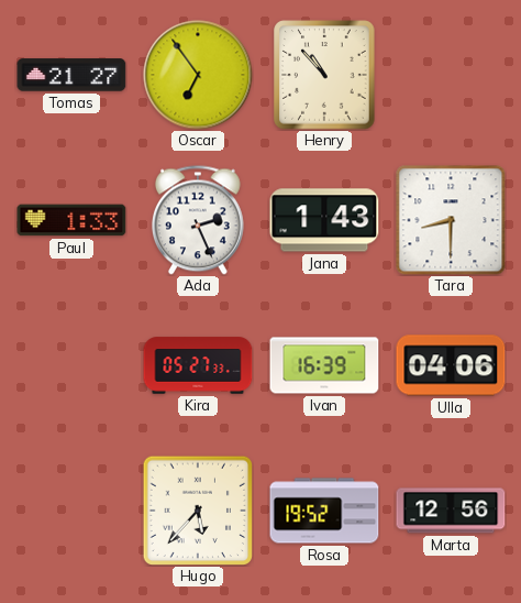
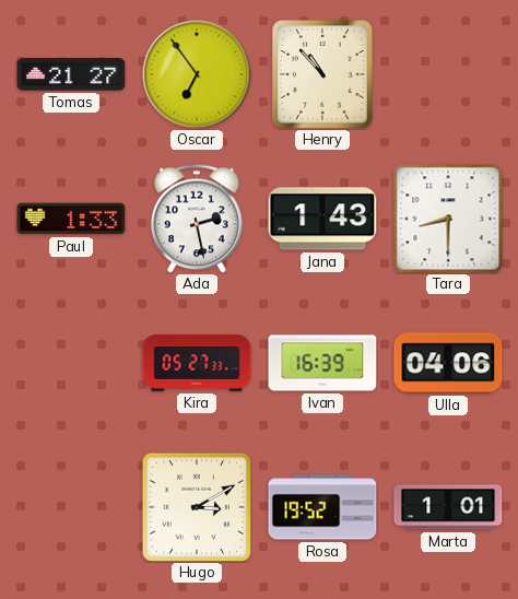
Ada: 2:26 -> 2:28 (197, 219)
Hugo: 5:37 -> 3:10 (196, 506)
Marta: 12:56 -> 1:01 (448, 507)
